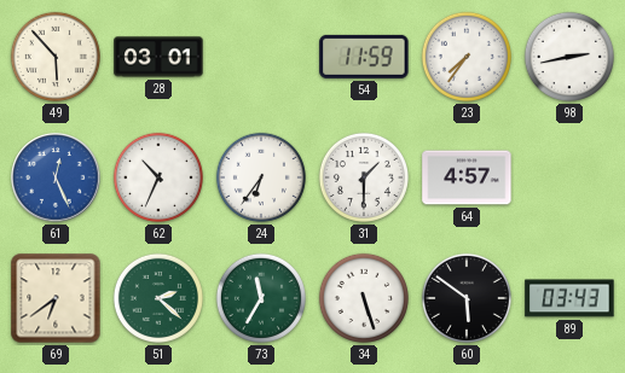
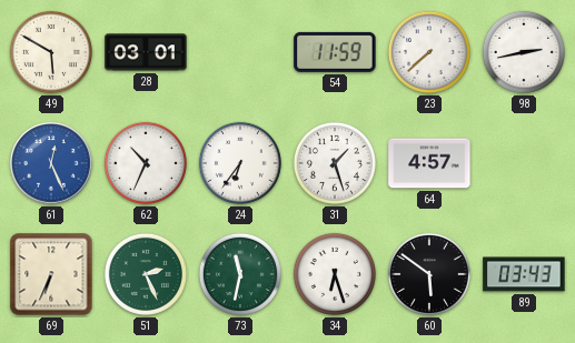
49: 5:53 -> 5:50 (51, 52)
23: 7:36 -> 7:38 (429, 52)
31: 1:30 -> 1:27 (335, 163)
69: 6:39 -> 6:34 (51, 274)
51: 2:22 -> 2:26 (146, 274)
73: 11:35 -> 11:32 (240, 274)
34: 5:27 -> 6:27 (335, 274)
